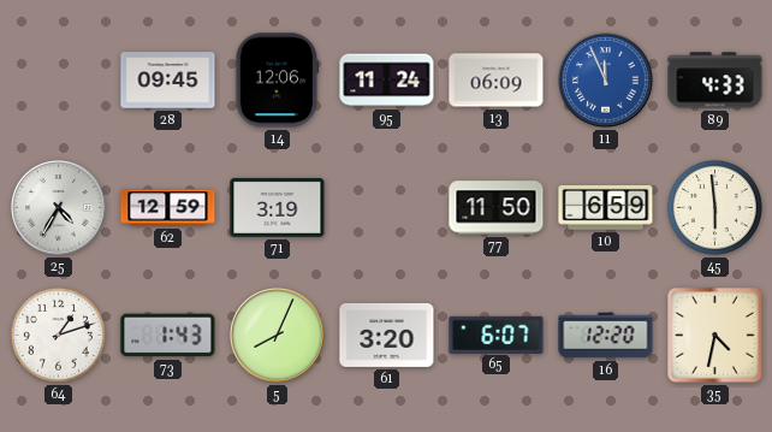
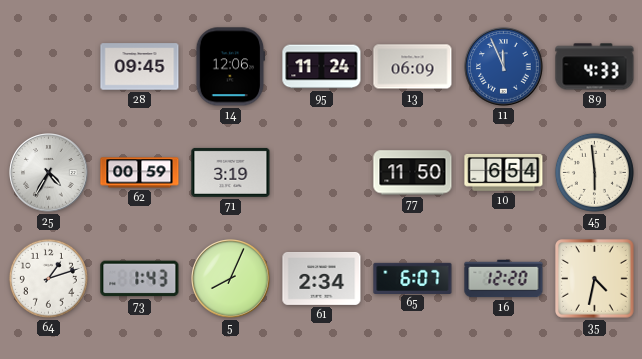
62: 12:59 -> 00:59 (140, 173)
10: 6:59 -> 6:54 (504, 172)
61: 3:20 -> 2:34 (322, 278)
